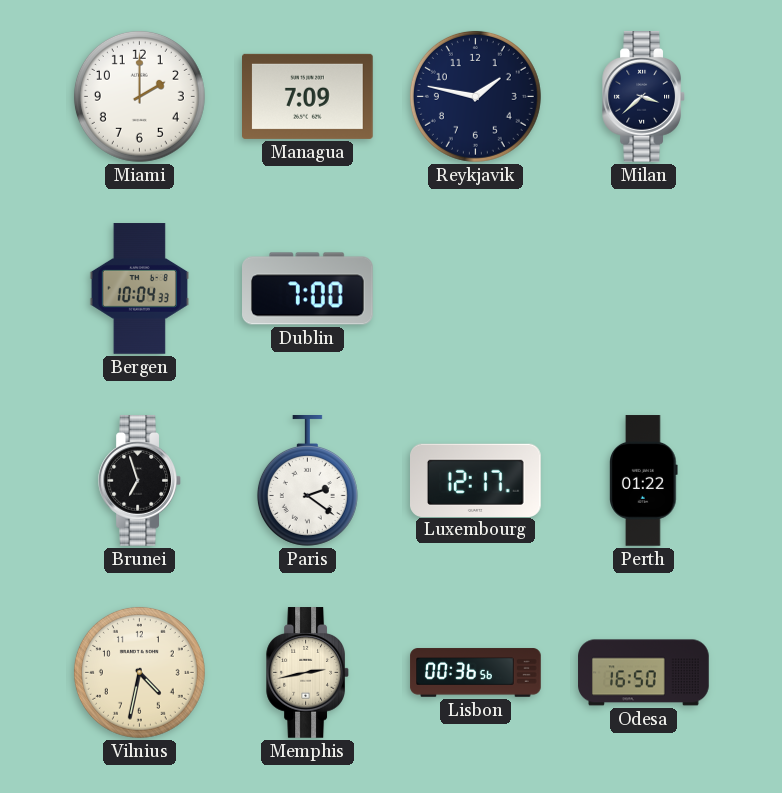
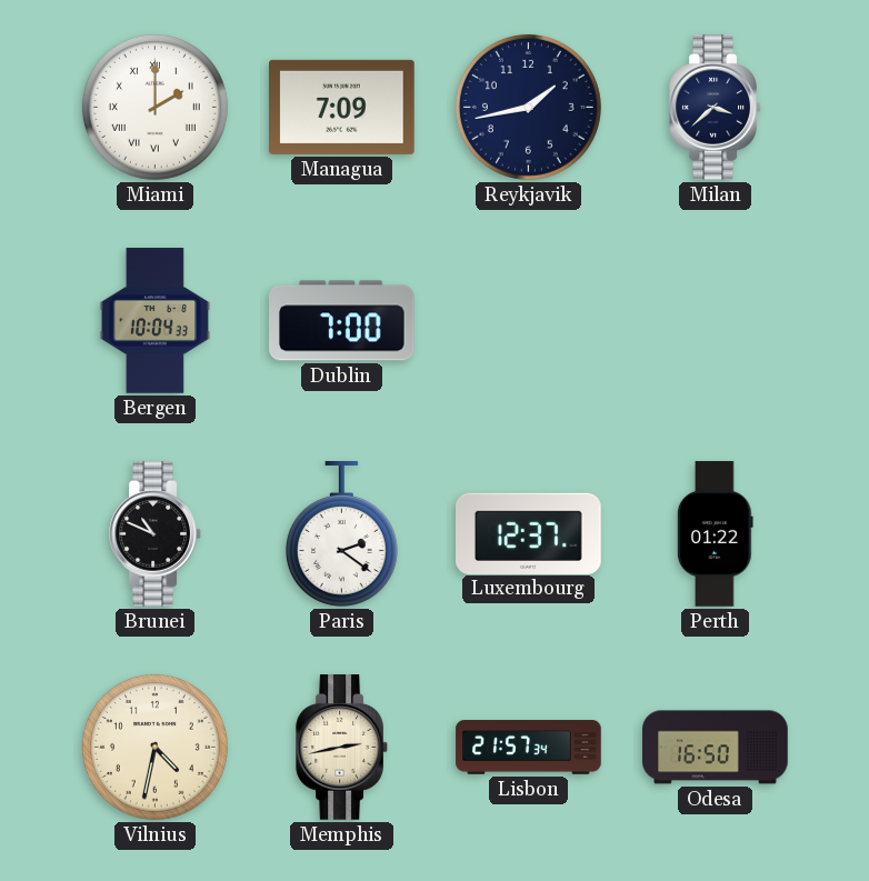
Miami numerals: Arabic -> Roman (154, 107)
Reykjavik: 1:47 -> 1:43 (528, 107)
Brunei: 6:57 -> 10:49 (156, 534)
Luxembourg: 12:17 -> 12:37 (529, 533)
Lisbon: 00:36 -> 21:57 (529, 748)
